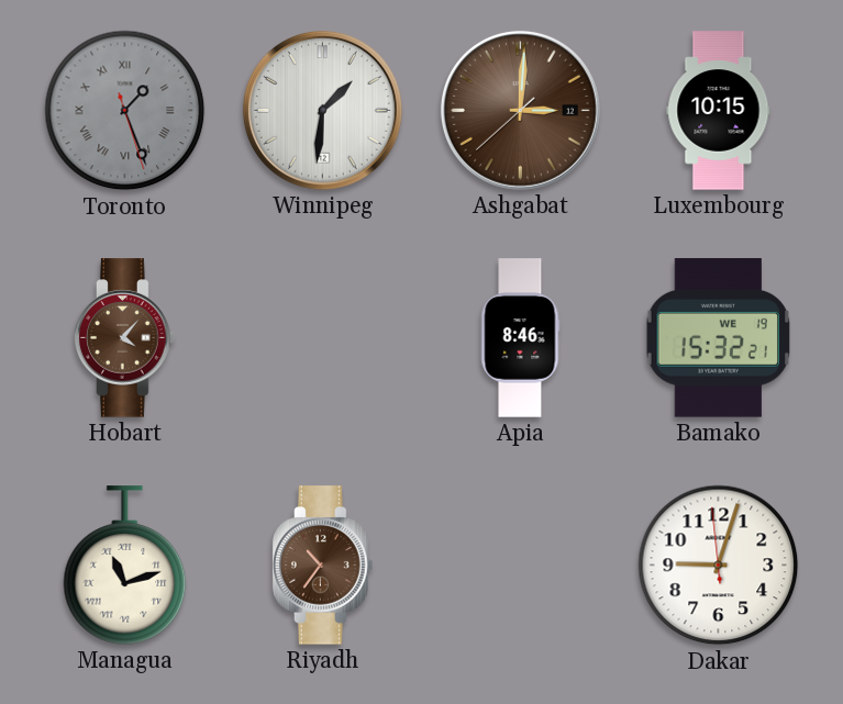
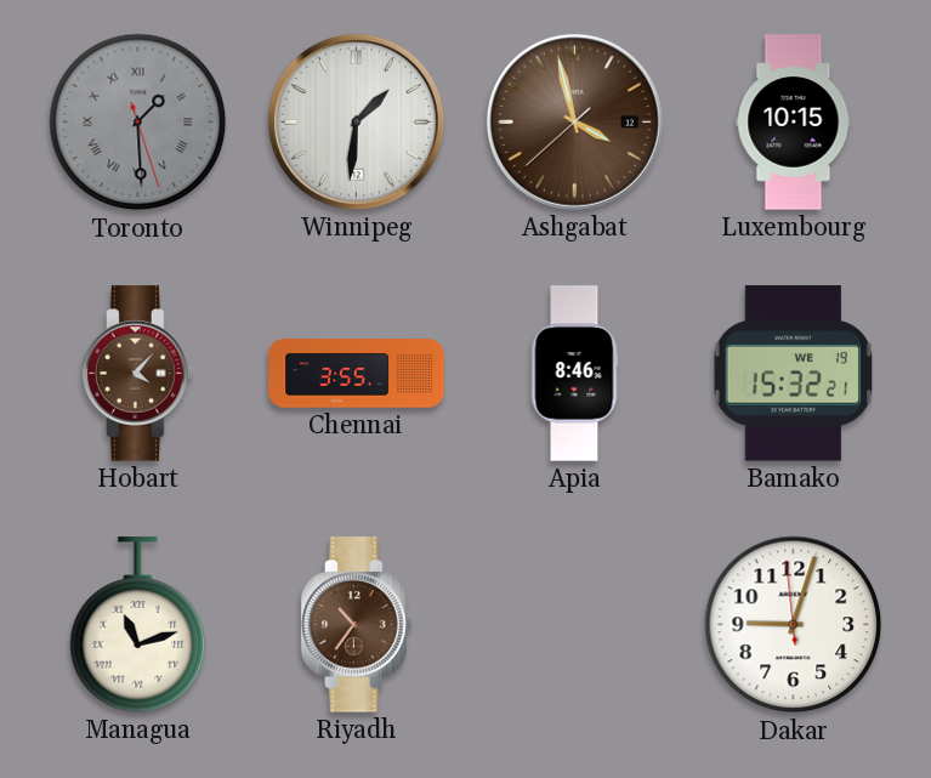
Toronto: 1:26 -> 1:29 (138, 123)
Ashgabat: 3:00 -> 3:57 (574, 121)
Chennai: none -> 3:55 (357, 374)
